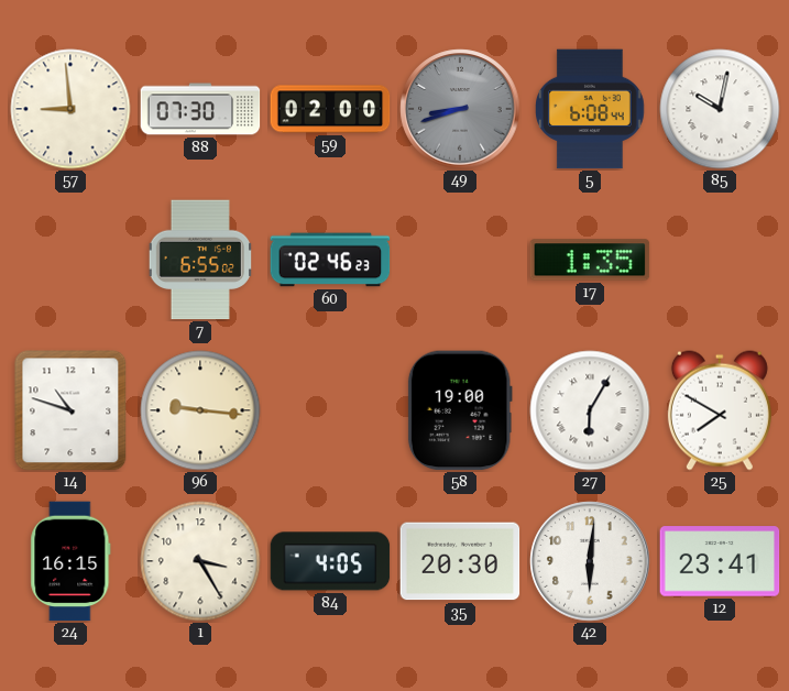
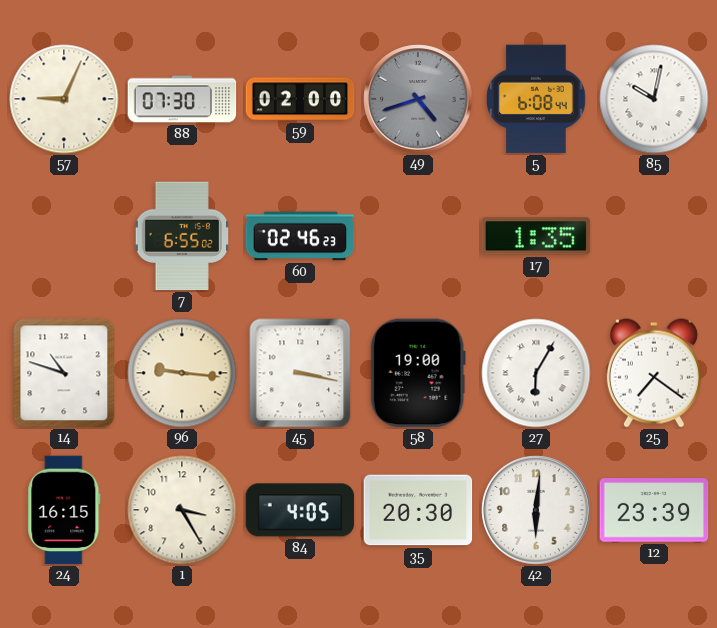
57: 8:59 -> 9:04 (64, 99)
49: 8:42 -> 4:42 (418, 99)
45: none -> 3:17 (300, 373)
25: 7:50 -> 7:21 (654, 373)
12: 23:41 -> 23:39 (654, 510)
